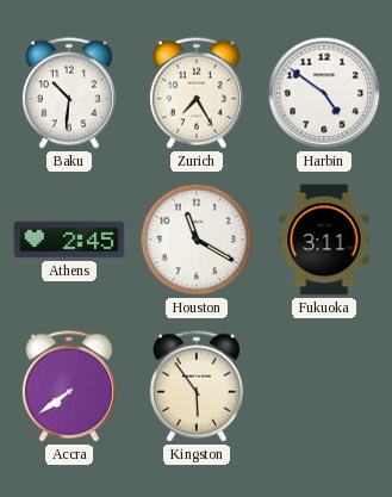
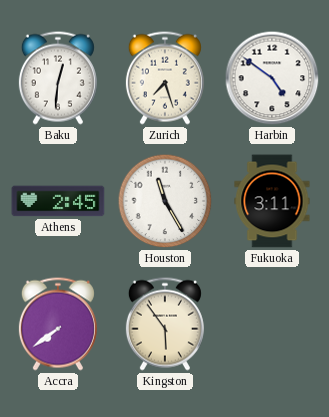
Baku: 10:31 -> 12:31 (58, 78)
Zurich: 7:25 -> 7:27 (165, 78)
Houston: 11:20 -> 11:25 (165, 201)
